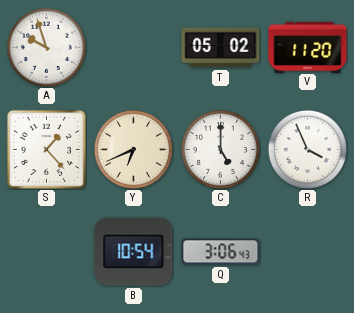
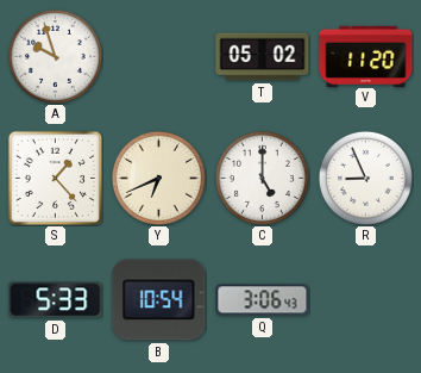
R: 3:56 -> 8:56 (365, 178)
D: none -> 5:33 (56, 300)
